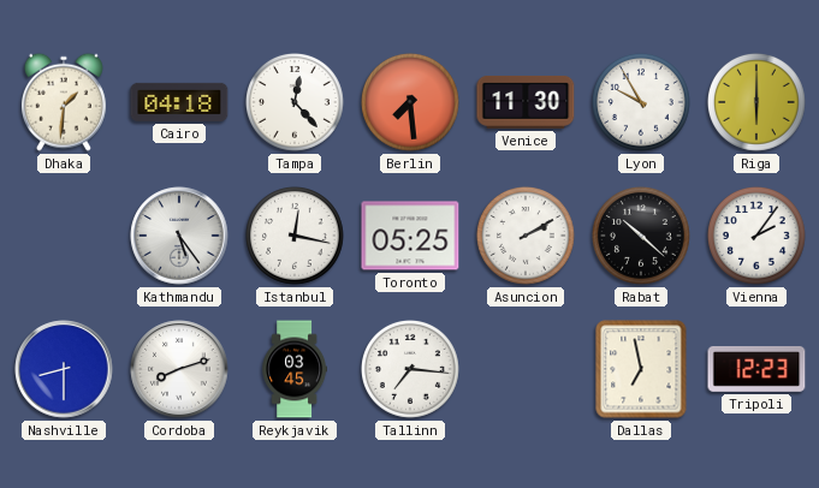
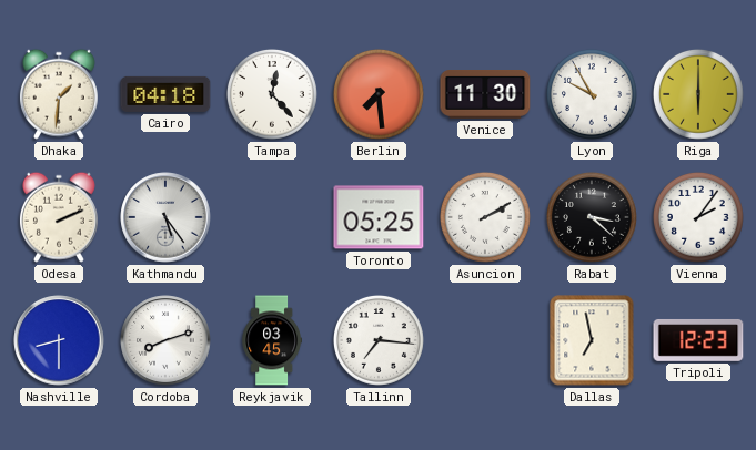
Odesa: none -> 2:11 (59, 217)
Istanbul: 12:17 -> none (296, 237)
Rabat: 10:22 -> 3:22 (593, 218)
